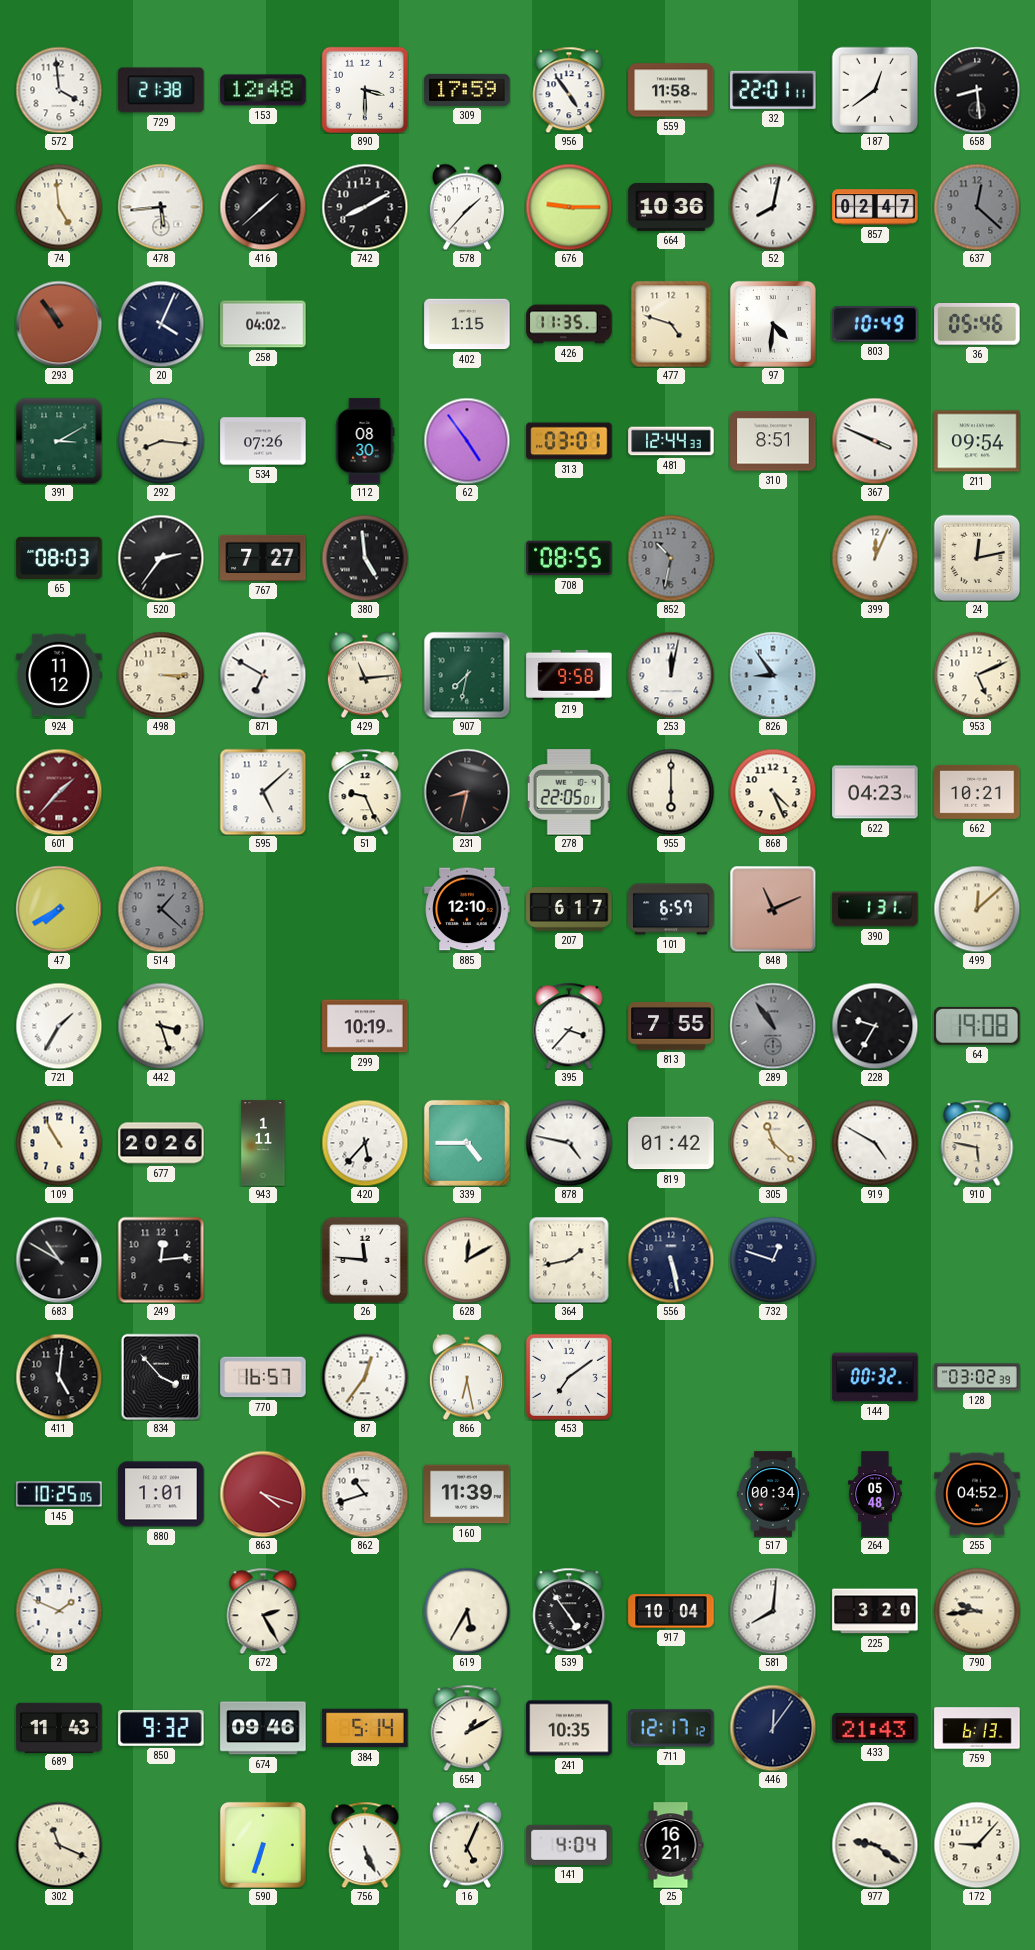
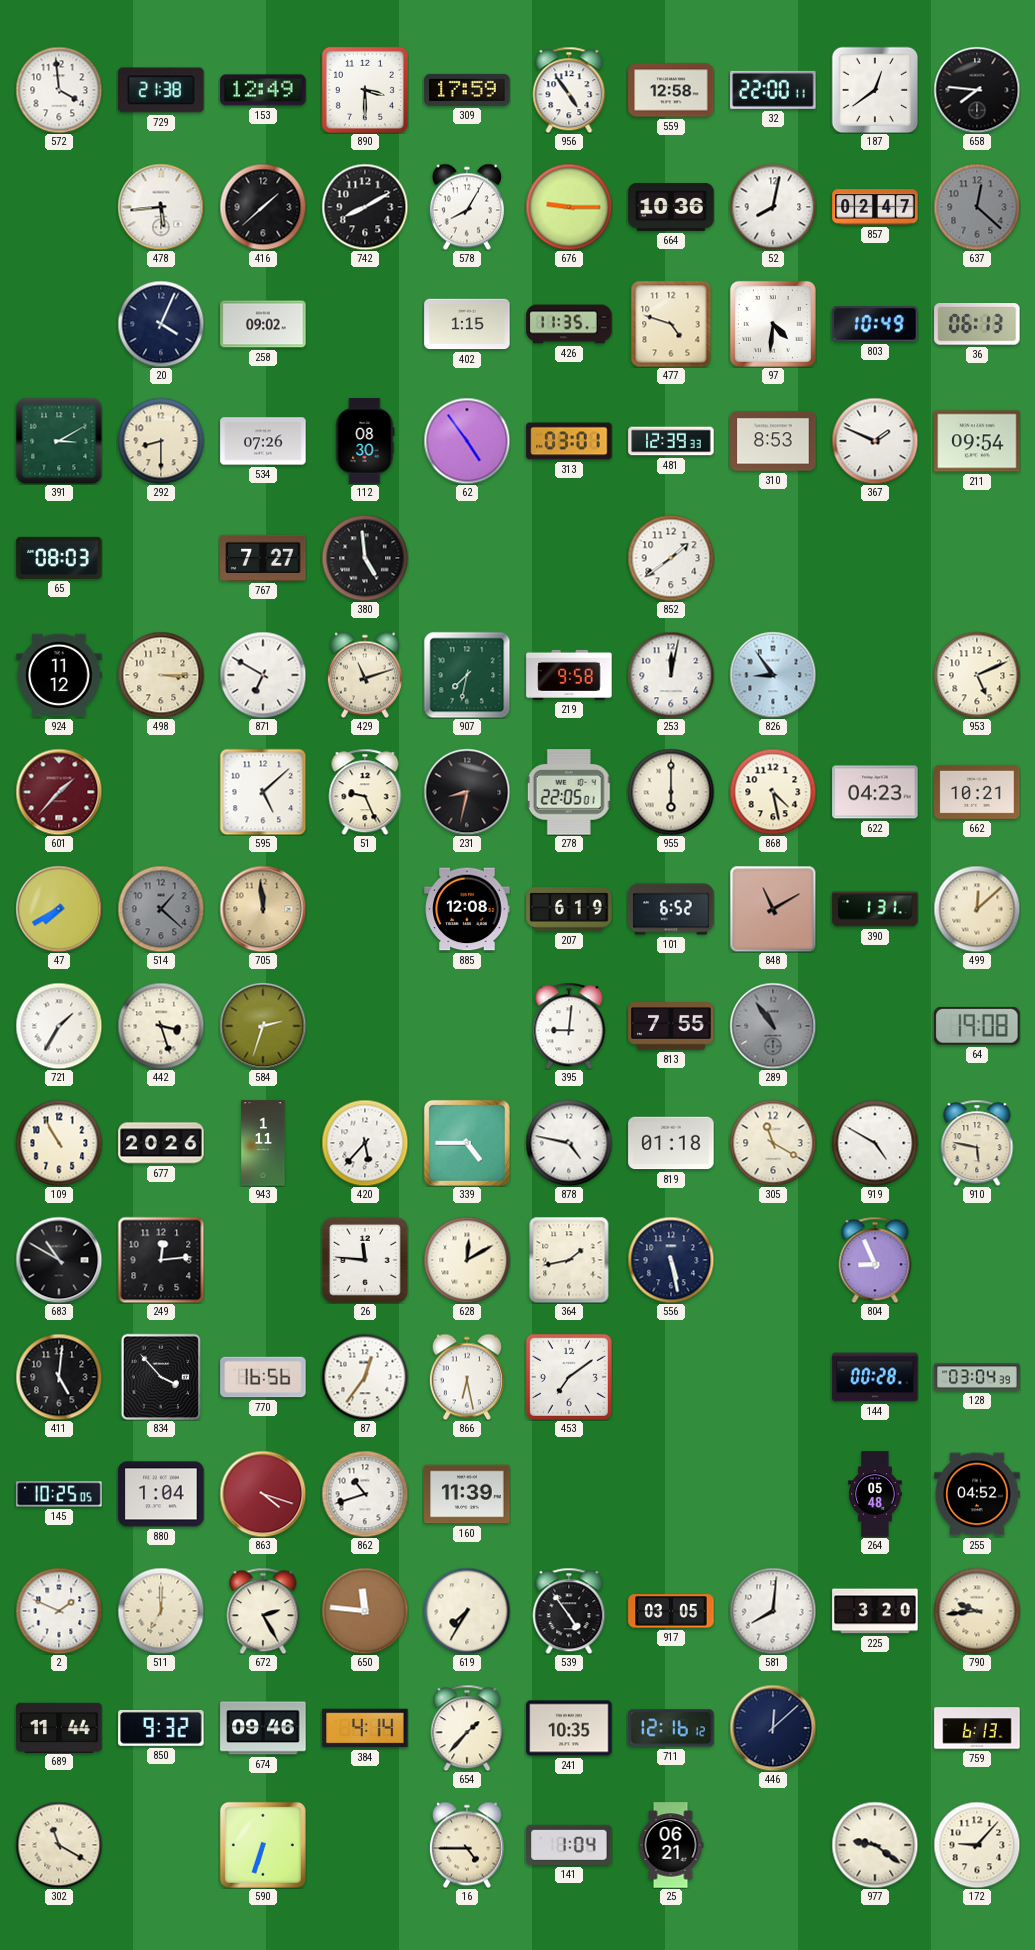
153: 12:48 -> 12:49 (263, 90)
559: 11:58 -> 12:58 (671, 90)
32: 22:01 -> 22:00 (773, 90)
658: 8:29 -> 7:46 (977, 90)
74: 4:59 -> none (59, 207)
578: 1:37 -> 8:05 (467, 207)
293: 10:54 -> none (59, 324)
258: 04:02 -> 09:02 (263, 324)
36: 05:46 -> 06:13 (977, 325)
292: 8:16 -> 8:30 (161, 441)
481: 12:44 -> 12:39 (671, 441)
310: 8:51 -> 8:53 (773, 441)
367: 3:49 -> 1:49 (875, 441)
520: 2:36 -> none (161, 558)
708: 08:55 -> none (569, 558)
852: 10:32 -> 1:39 (671, 558)
852 dial: grey -> white (671, 558)
399: 12:04 -> none (875, 558)
24: 12:13 -> none (977, 558)
429: 11:14 -> 11:12 (365, 675)
868: 4:26 -> 4:28 (773, 792)
705: none -> 11:59 (263, 909)
885: 12:10 -> 12:08 (467, 909)
207: 6:17 -> 6:19 (569, 909)
101: 6:57 -> 6:52 (671, 909)
848: 11:11 -> 11:10 (773, 909)
584: none -> 2:33 (263, 1026)
299: 10:19 -> none (365, 1026)
395: 3:37 -> 9:01 (569, 1026)
228: 9:35 -> none (875, 1026)
819: 01:42 -> 01:18 (671, 1143)
305: 11:22 -> 11:20 (773, 1143)
732: 12:48 -> none (773, 1260)
804: none -> 8:56 (875, 1260)
770: 16:57 -> 16:56 (263, 1377)
144: 00:32 -> 00:28 (875, 1377)
128: 03:02 -> 03:04 (977, 1377)
880: 1:01 -> 1:04 (161, 1494)
517: 00:34 -> none (773, 1494)
511: none -> 7:00 (161, 1611)
650: none -> 11:46 (365, 1611)
619: 5:35 -> 7:35 (467, 1611)
917: 10:04 -> 03:05 (671, 1611)
689: 11:43 -> 11:44 (59, 1727)
384: 5:14 -> 4:14 (365, 1728)
654: 1:10 -> 1:37 (467, 1728)
711: 12:17 -> 12:16 (671, 1728)
446: 12:06 -> 12:08 (773, 1728)
433: 21:43 -> none (875, 1728)
302: 11:19 -> 11:20 (59, 1845)
756: 5:26 -> none (365, 1845)
16: 5:04 -> 4:45 (467, 1845)
141: 4:04 -> 1:04 (569, 1845)
25: 16:21 -> 06:21 (671, 1845)
